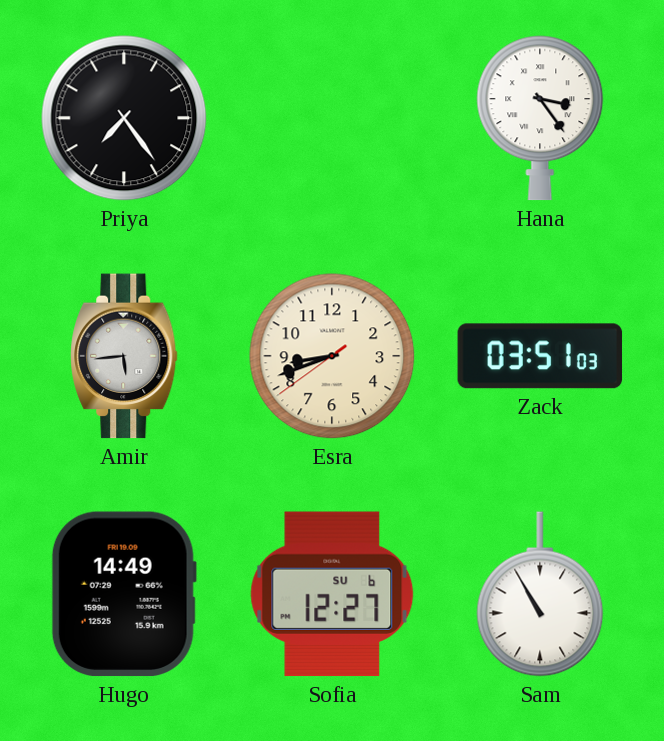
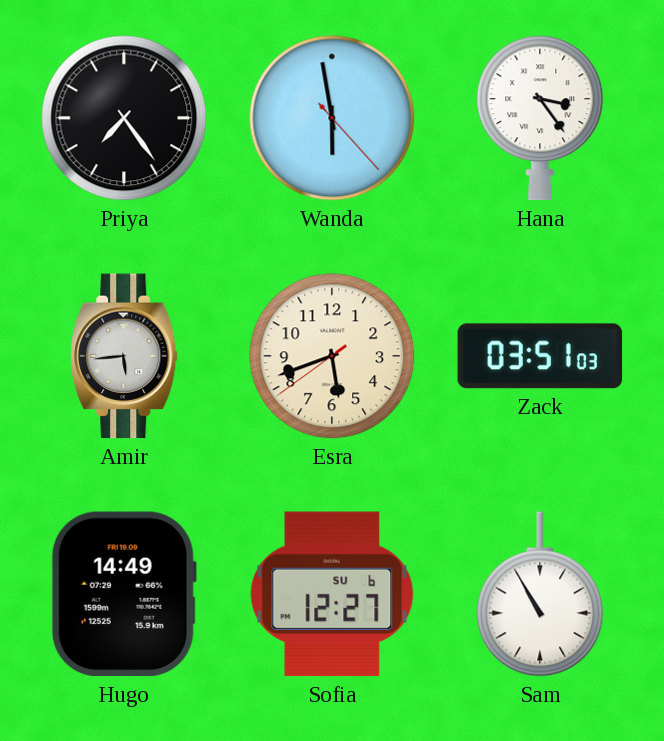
Wanda: none -> 5:58 (332, 118)
Esra: 8:41 -> 5:41 (332, 356)
